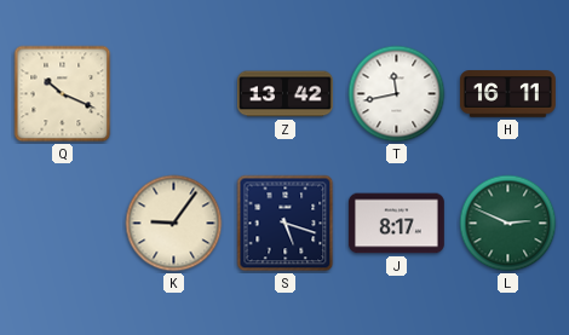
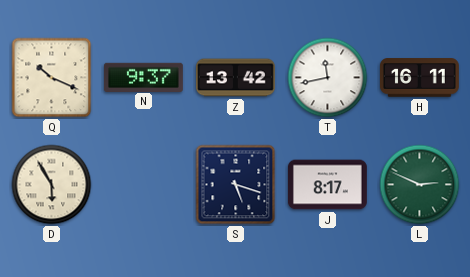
N: none -> 9:37 (143, 77)
D: none -> 5:55 (52, 185)
K: 9:06 -> none (174, 224)
